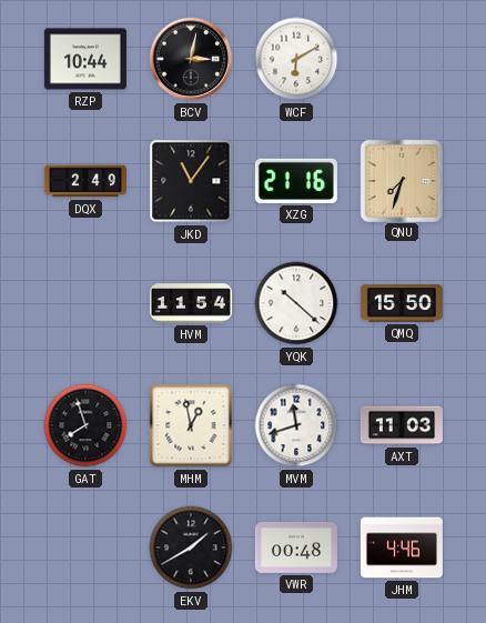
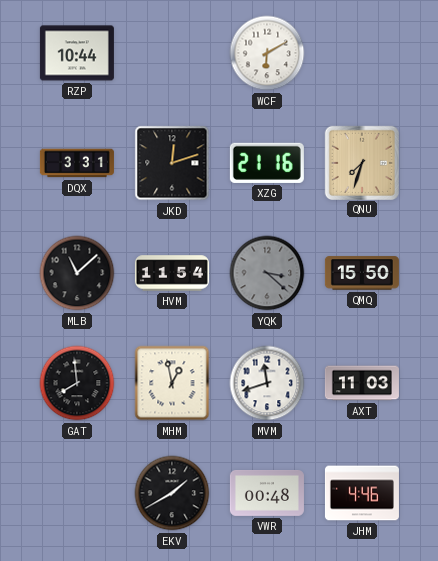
BCV: 3:02 -> none (191, 59)
DQX: 2:49 -> 3:31 (77, 163)
JKD: 11:06 -> 12:12 (172, 163)
MLB: none -> 11:08 (77, 273)
YQK: 10:22 -> 3:22 (267, 273)
YQK dial: white -> grey (267, 273)
GAT: 7:57 -> 7:59 (77, 383)
